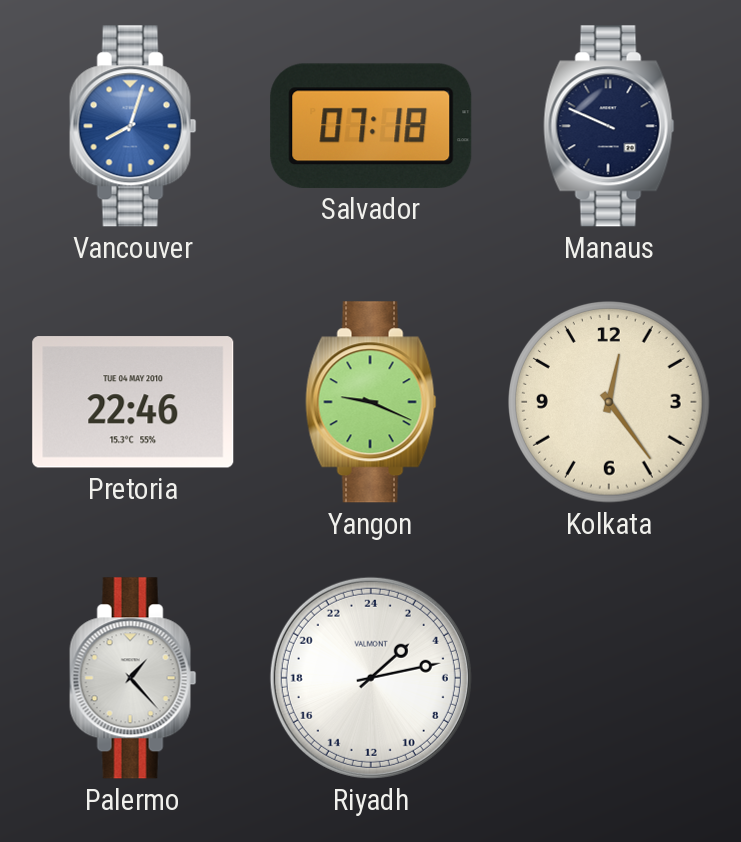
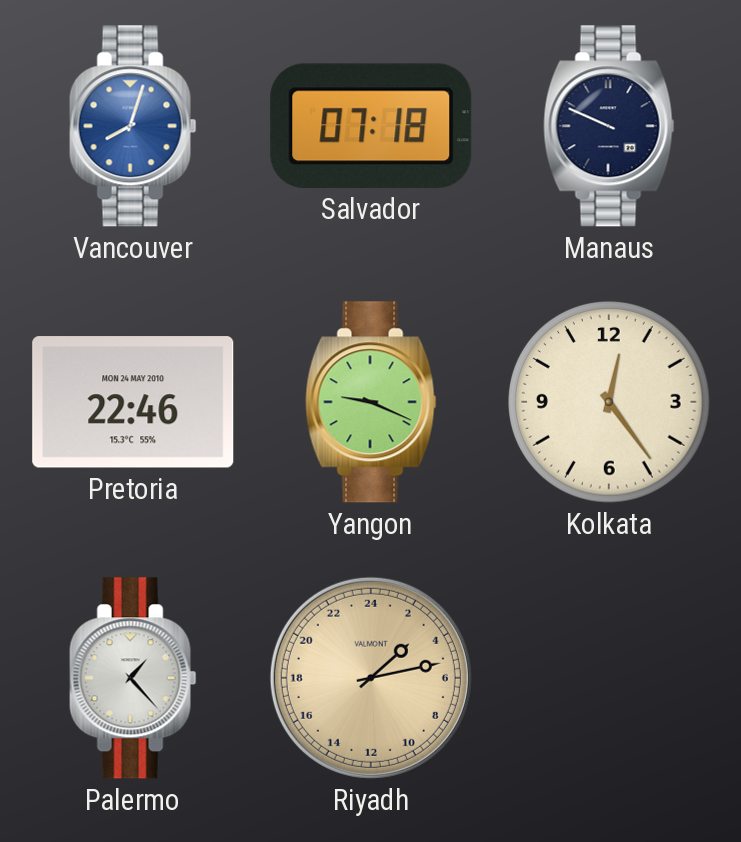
Pretoria date: TUE 04 MAY 2010 -> MON 24 MAY 2010 (133, 402)
Riyadh dial: white -> champagne (371, 678)
